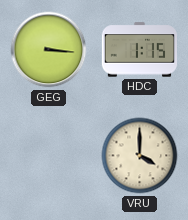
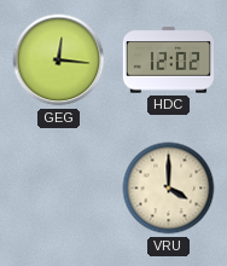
GEG: 3:16 -> 12:16 (59, 60)
HDC: 1:15 -> 12:02 (168, 60)
